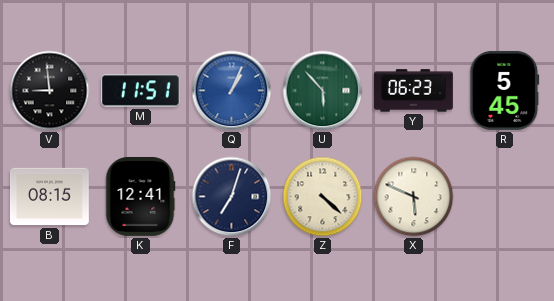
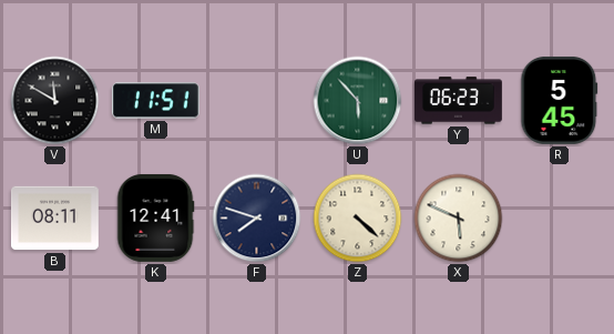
V: 8:59 -> 11:50 (55, 101)
Q: 1:04 -> none (232, 91)
B: 08:15 -> 08:11 (54, 219)
F: 7:03 -> 7:48 (257, 219)
